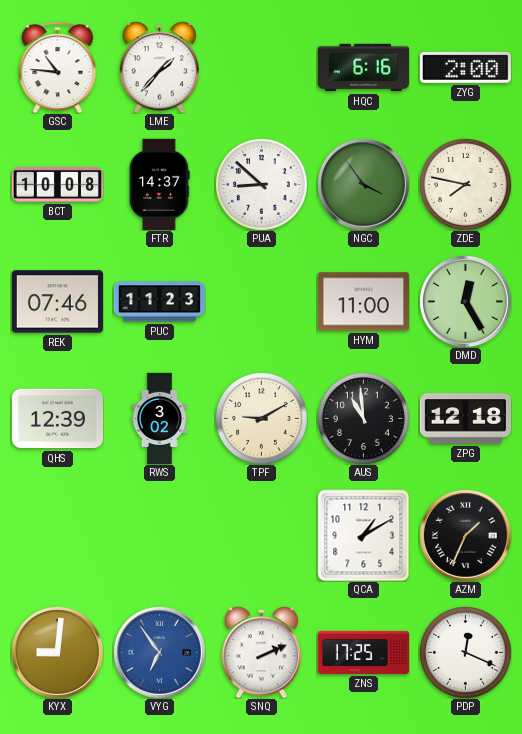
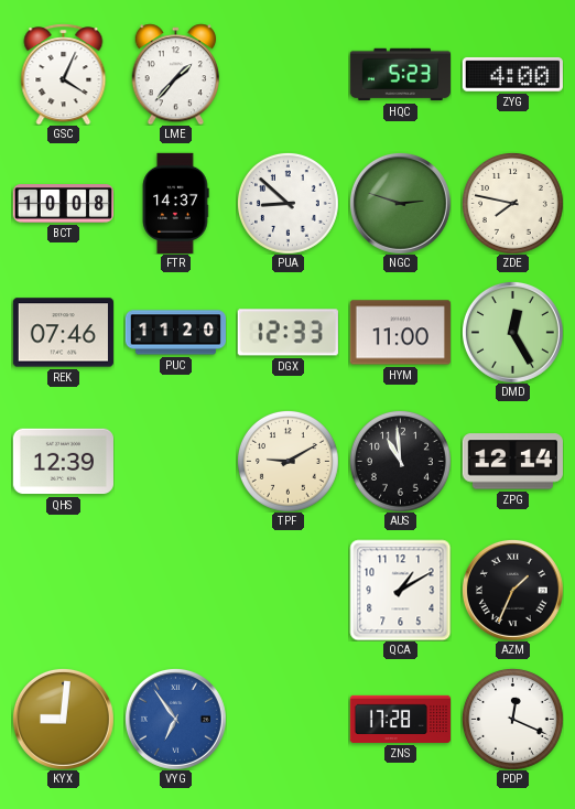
GSC: 10:46 -> 4:04 (64, 74)
HQC: 6:16 -> 5:23 (400, 75)
ZYG: 2:00 -> 4:00 (512, 74)
NGC: 3:54 -> 2:48 (400, 203)
PUC: 11:23 -> 11:20 (175, 333)
DGX: none -> 12:33 (287, 333)
RWS: 3:02 -> none (159, 418)
ZPG: 12:18 -> 12:14 (512, 462)
SNQ: 2:11 -> none (261, 652)
ZNS: 17:25 -> 17:28 (400, 719)
